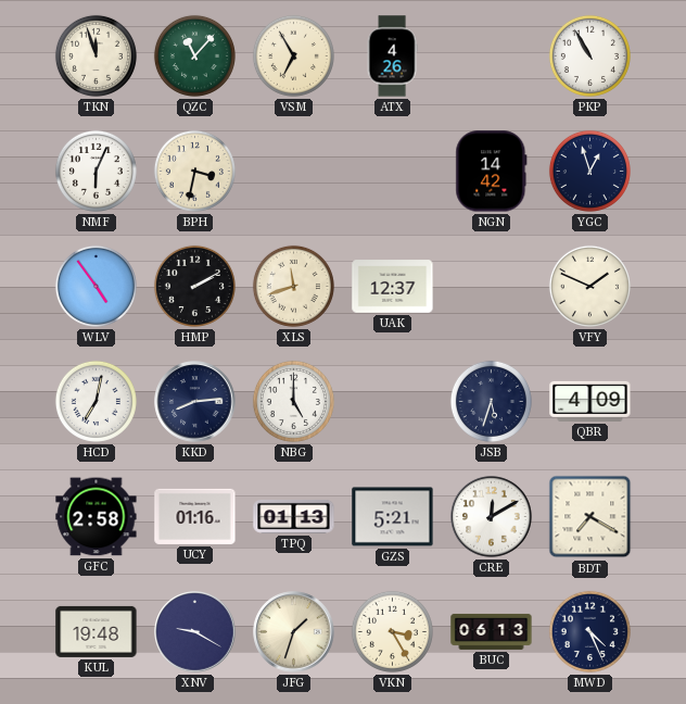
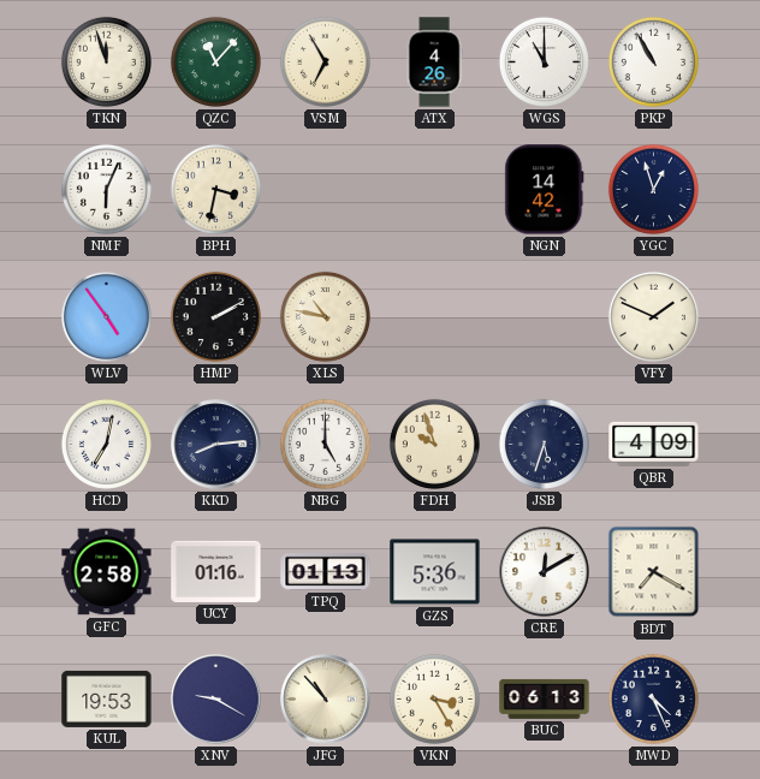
WGS: none -> 11:00 (544, 61)
XLS: 11:42 -> 10:47 (325, 316)
UAK: 12:37 -> none (393, 287)
FDH: none -> 9:57 (434, 444)
GZS: 5:21 -> 5:36 (435, 572)
KUL: 19:48 -> 19:53 (107, 698)
JFG: 1:33 -> 10:53 (326, 700)
